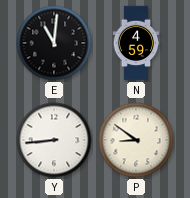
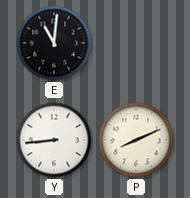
N: 4:59 -> none (136, 43)
P: 8:51 -> 8:11 (136, 140)
